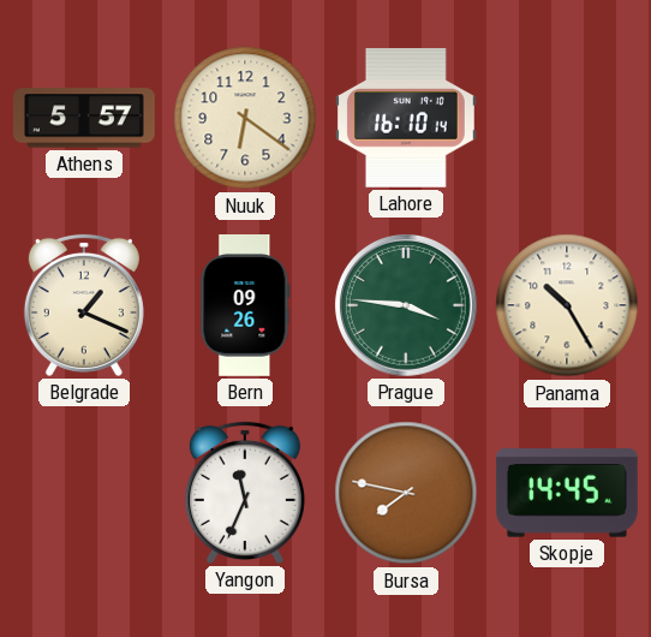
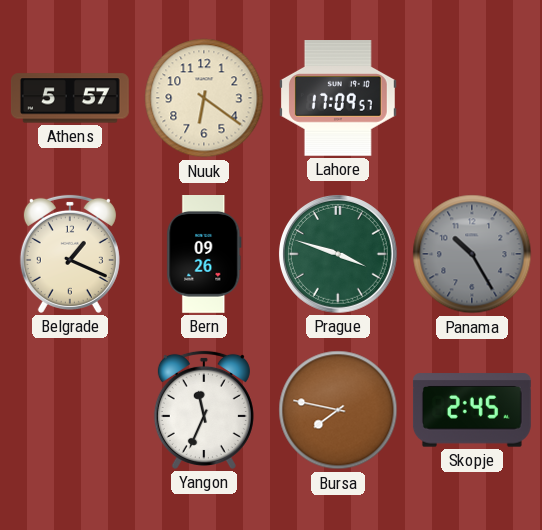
Lahore: 16:10 -> 17:09 (338, 98)
Prague: 3:46 -> 3:48 (338, 254)
Panama dial: cream -> grey (472, 254)
Skopje: 14:45 -> 2:45 (472, 410)
